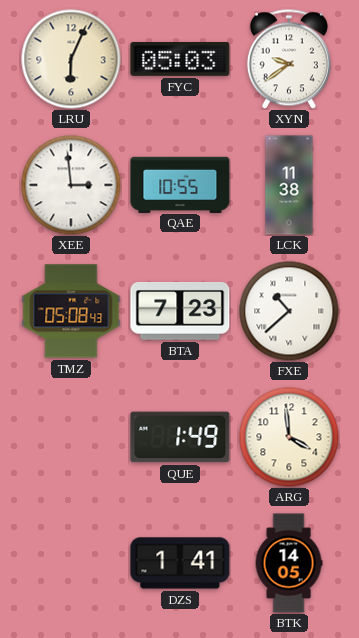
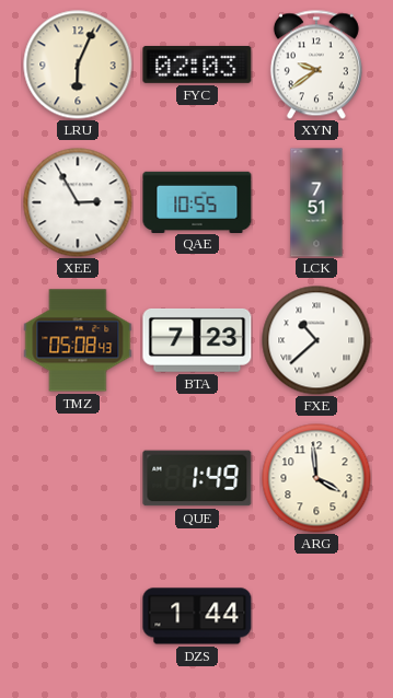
FYC: 05:03 -> 02:03 (197, 65)
XEE: 2:59 -> 2:55 (78, 202)
LCK: 11:38 -> 7:51 (316, 202)
DZS: 1:41 -> 1:44 (197, 616)
BTK: 14:05 -> none (289, 563)
